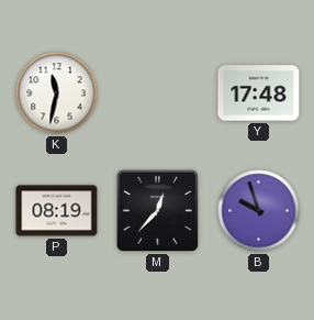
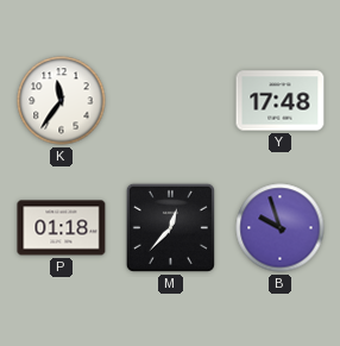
K: 11:32 -> 11:36 (62, 101)
P: 08:19 -> 01:18 (62, 228)
